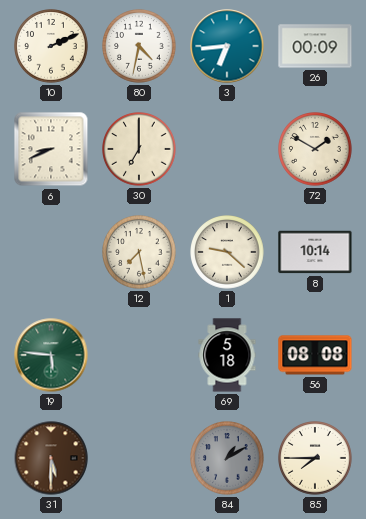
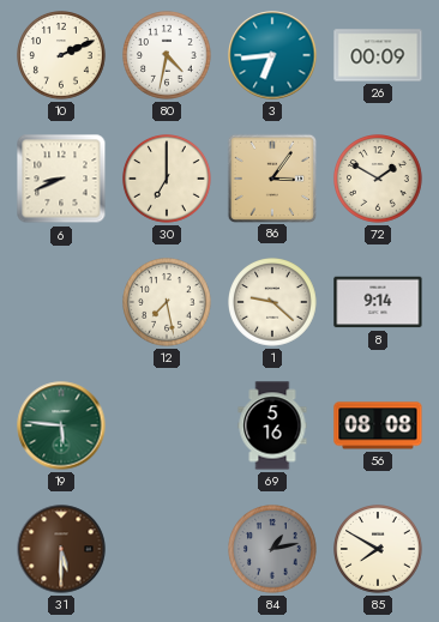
86: none -> 3:06 (271, 177)
8: 10:14 -> 9:14 (378, 302)
69: 5:18 -> 5:16 (272, 425)
84: 1:10 -> 1:13 (273, 550)
85: 7:45 -> 7:50 (379, 550)
